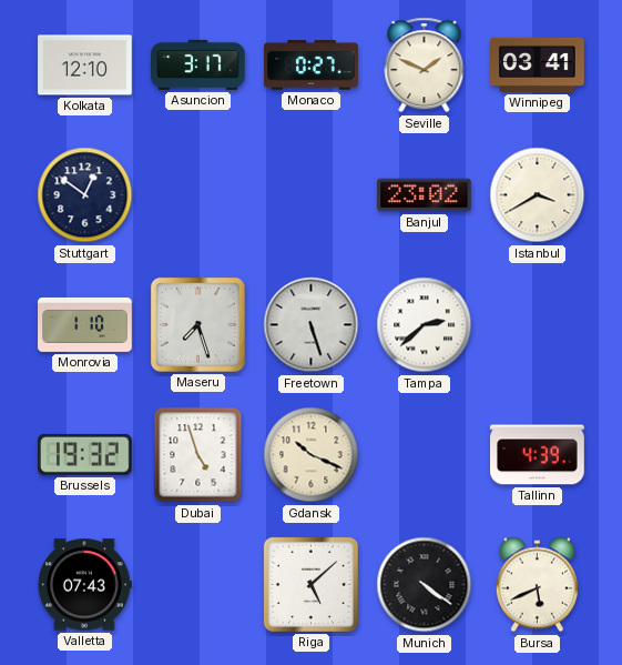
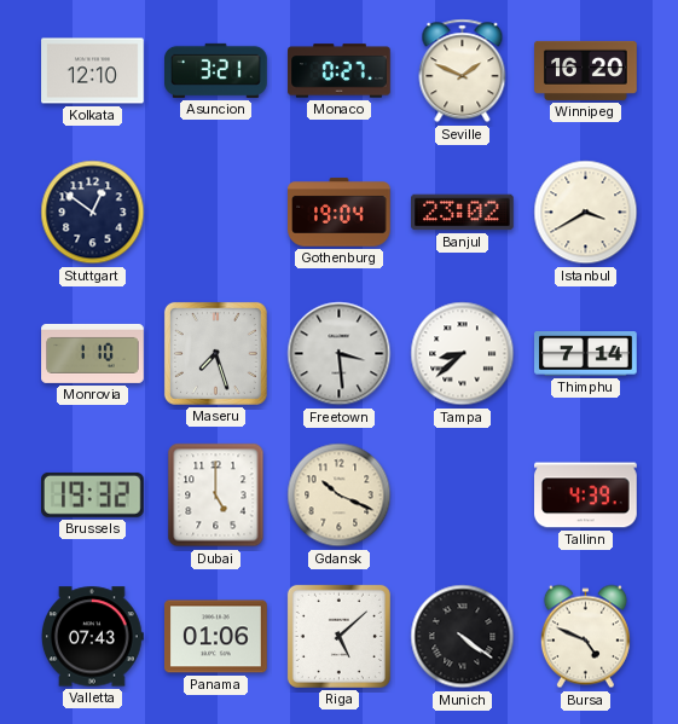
Asuncion: 3:17 -> 3:21 (216, 70)
Winnipeg: 03:41 -> 16:20 (586, 70)
Gothenburg: none -> 19:04 (340, 213)
Freetown: 5:27 -> 3:29 (340, 354)
Tampa: 2:38 -> 8:38 (463, 354)
Thimphu: none -> 7:14 (586, 354)
Dubai: 4:57 -> 5:00 (216, 496)
Panama: none -> 01:06 (216, 637)
Bursa: 5:41 -> 4:49 (585, 637)
